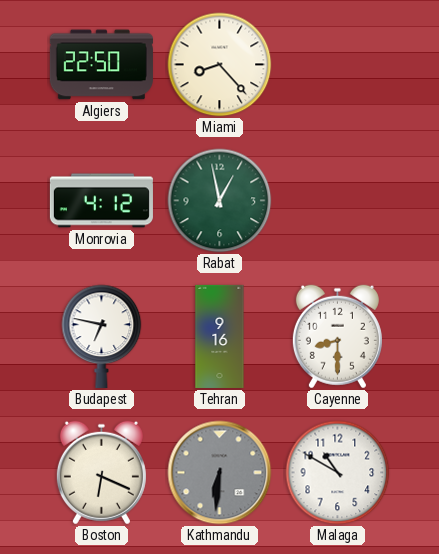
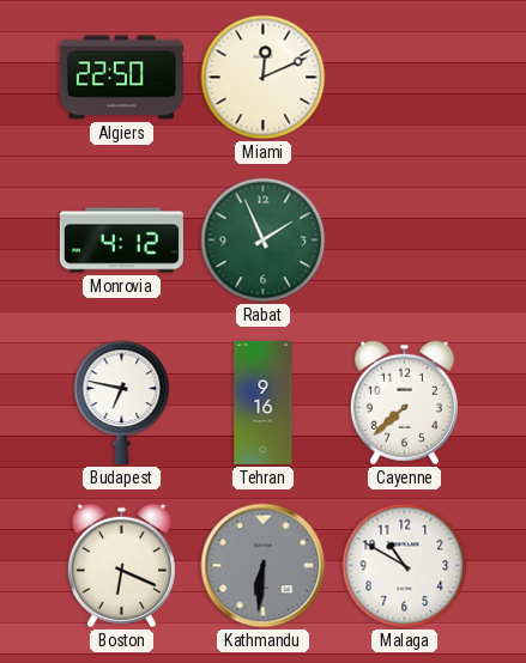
Miami: 8:23 -> 12:11 (264, 78)
Rabat: 12:58 -> 1:56 (264, 241)
Cayenne: 8:30 -> 7:38 (404, 403)
